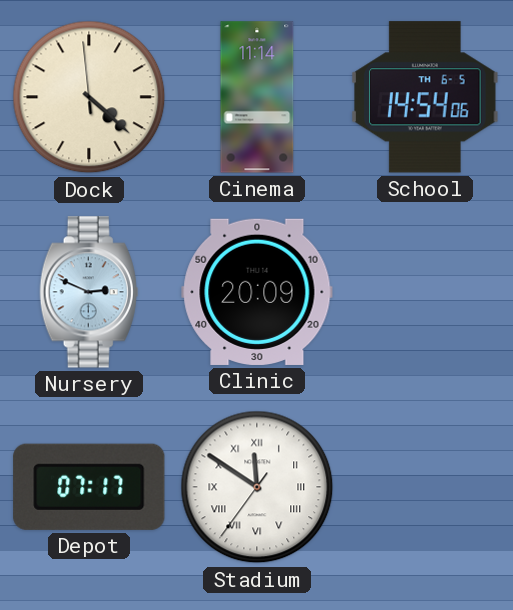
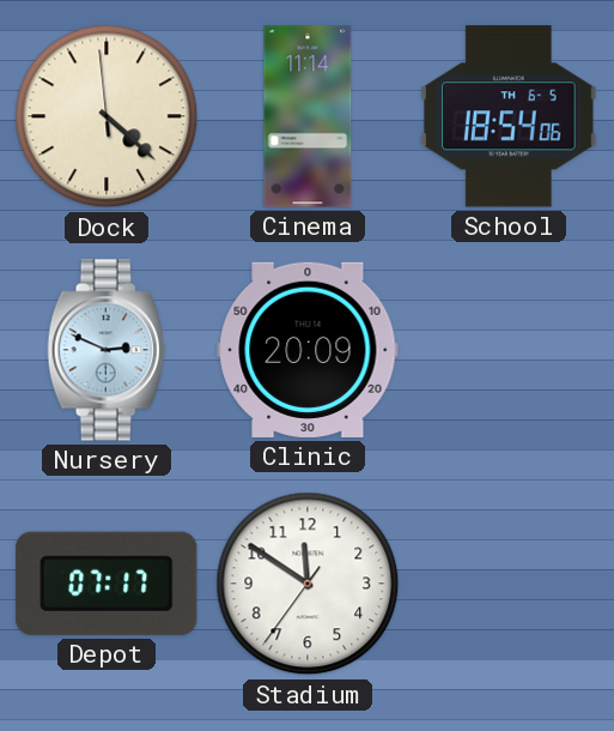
School: 14:54 -> 18:54 (509, 116)
Stadium numerals: Roman -> Arabic (308, 584)
